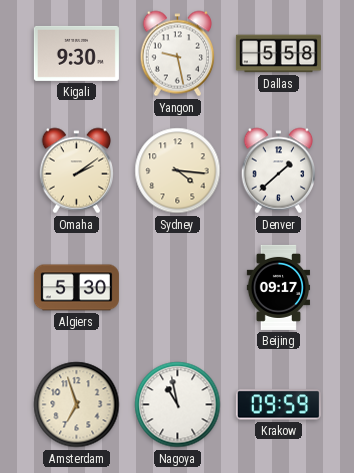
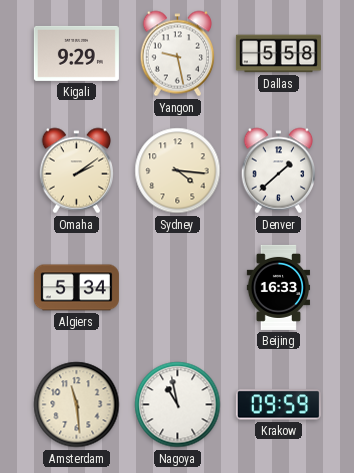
Kigali: 9:30 -> 9:29 (76, 53)
Algiers: 5:30 -> 5:34 (76, 288)
Beijing: 09:17 -> 16:33 (279, 287)
Amsterdam: 6:57 -> 11:29 (77, 405)
